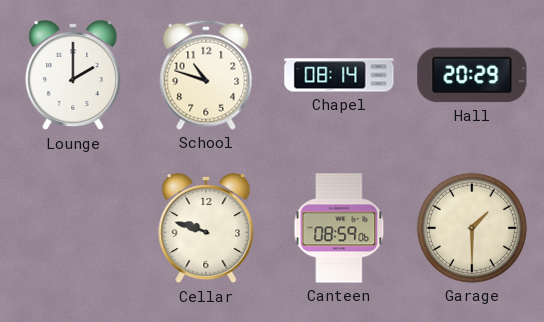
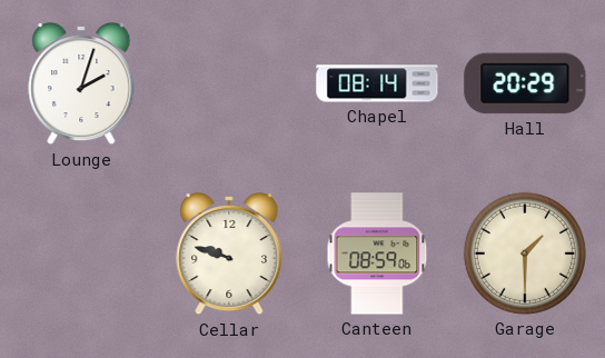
Lounge: 2:00 -> 2:03 (81, 84)
School: 10:48 -> none (206, 75)
